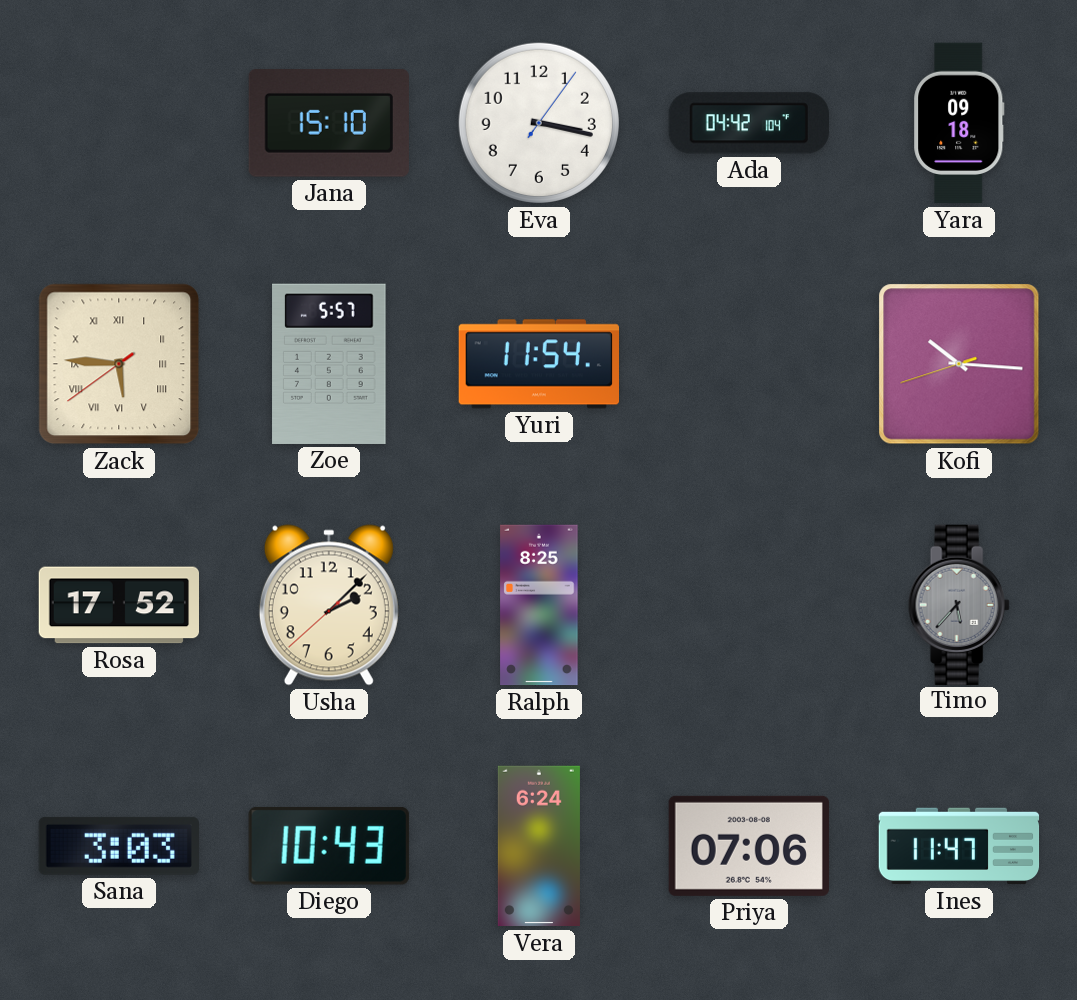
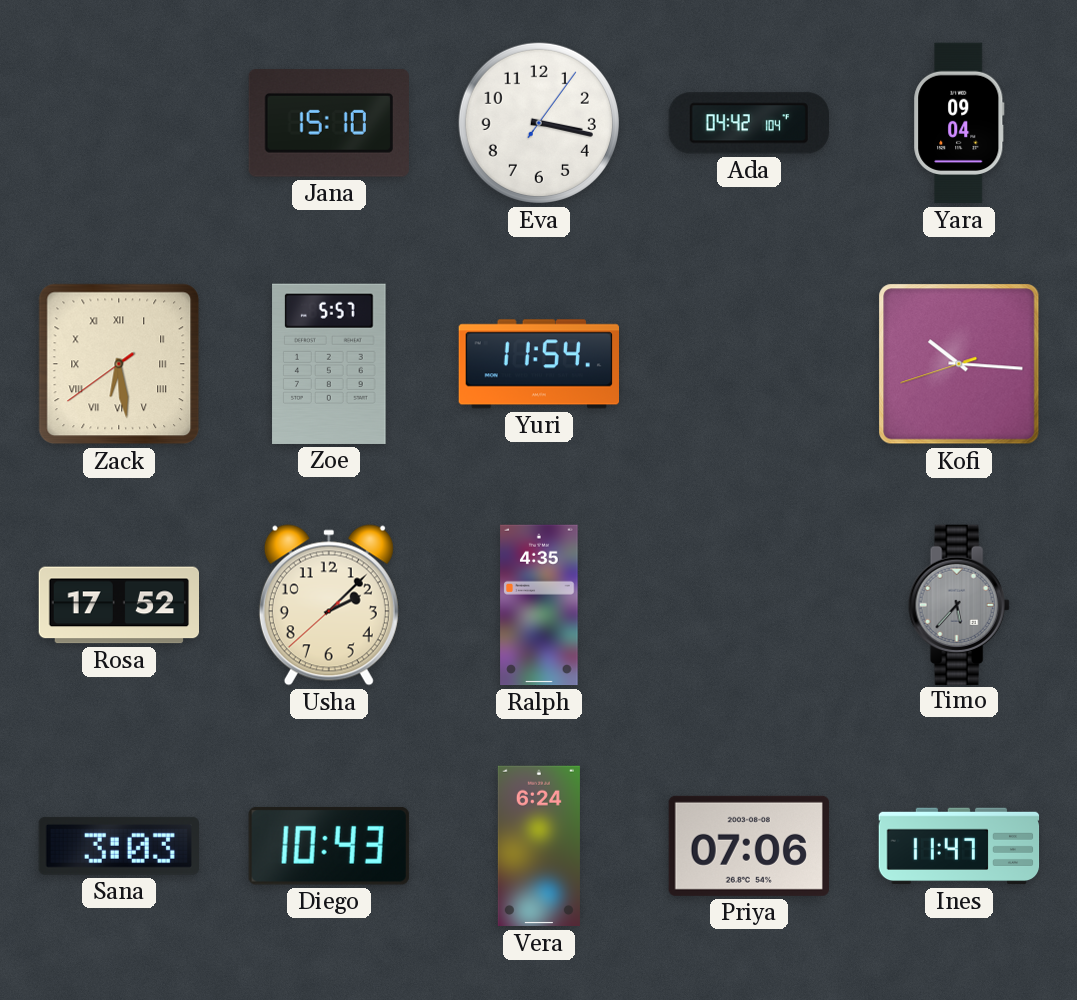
Yara: 09:18 -> 09:04 (959, 123)
Zack: 5:45 -> 6:28 (119, 364)
Ralph: 8:25 -> 4:35 (539, 605)
